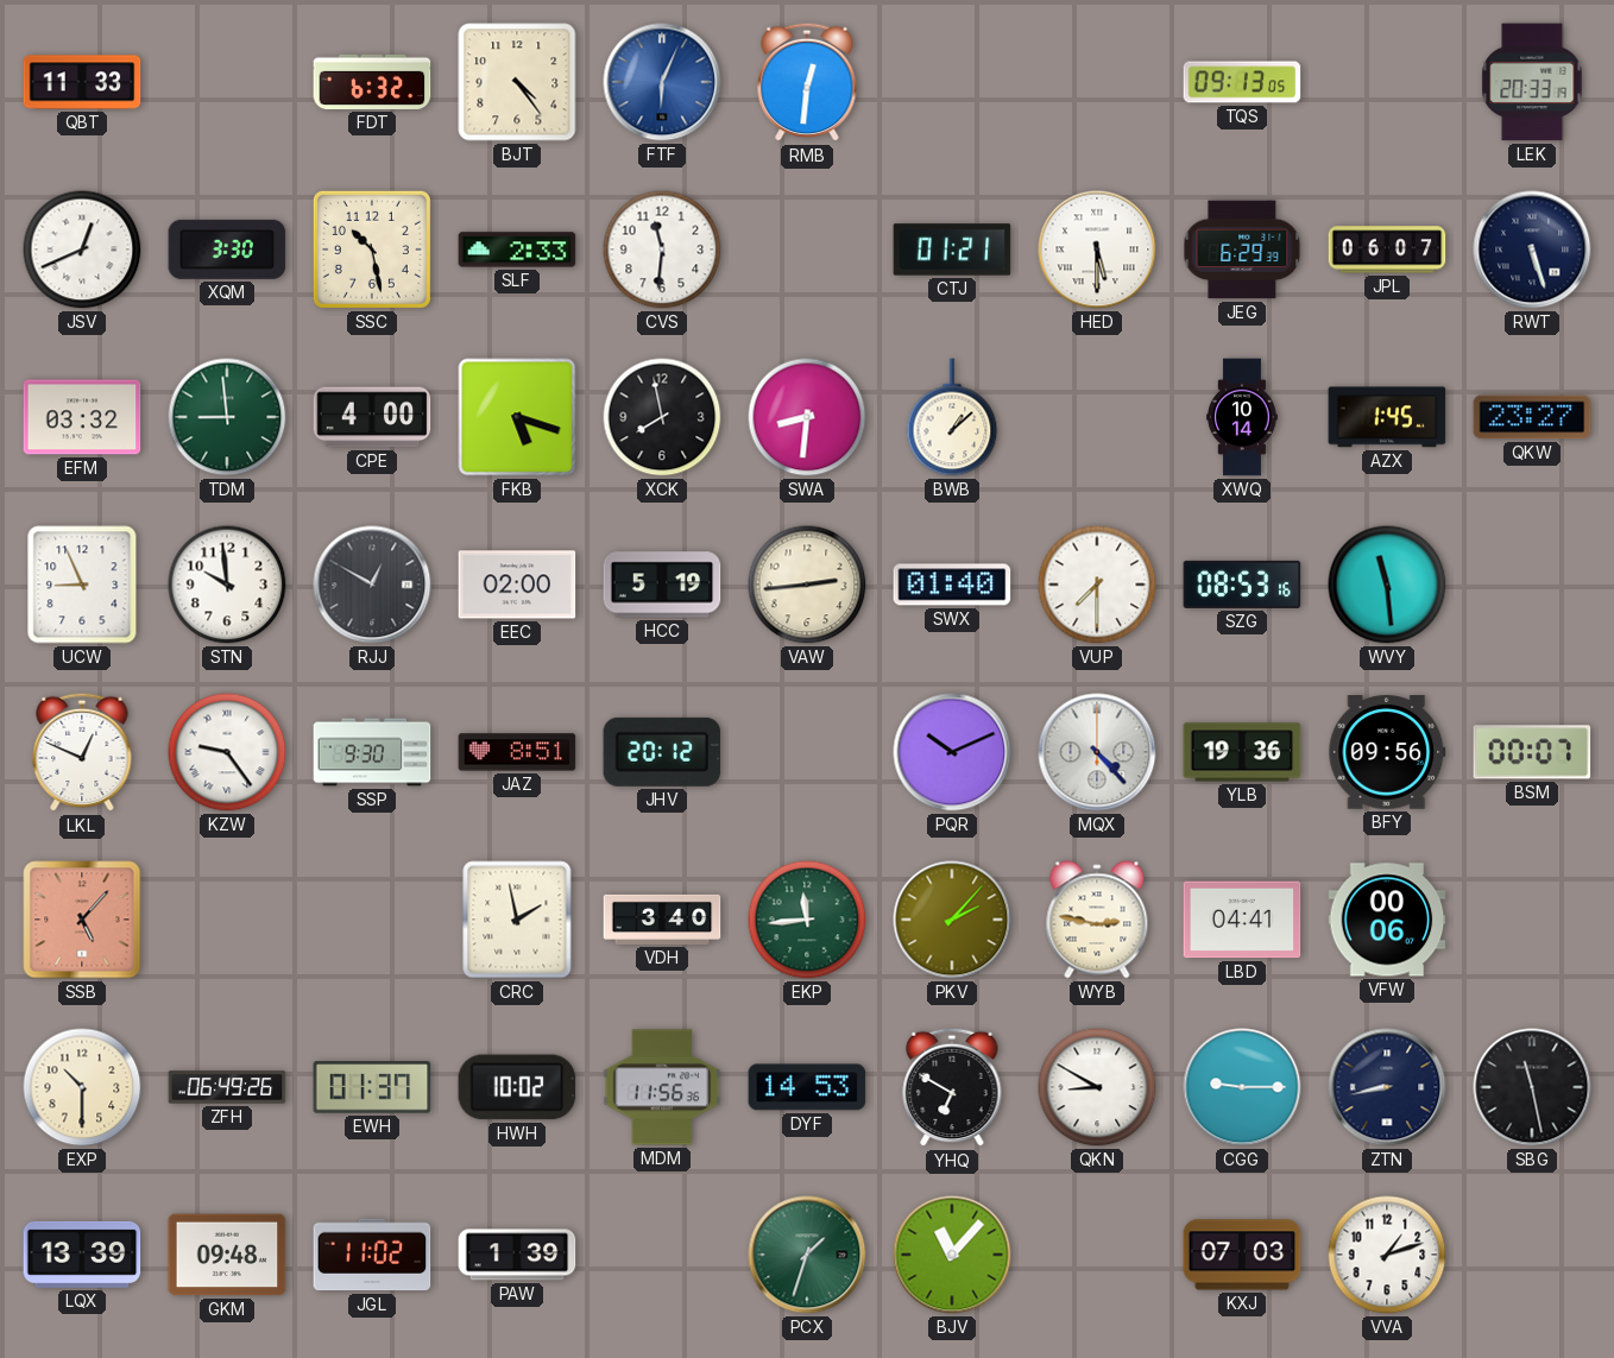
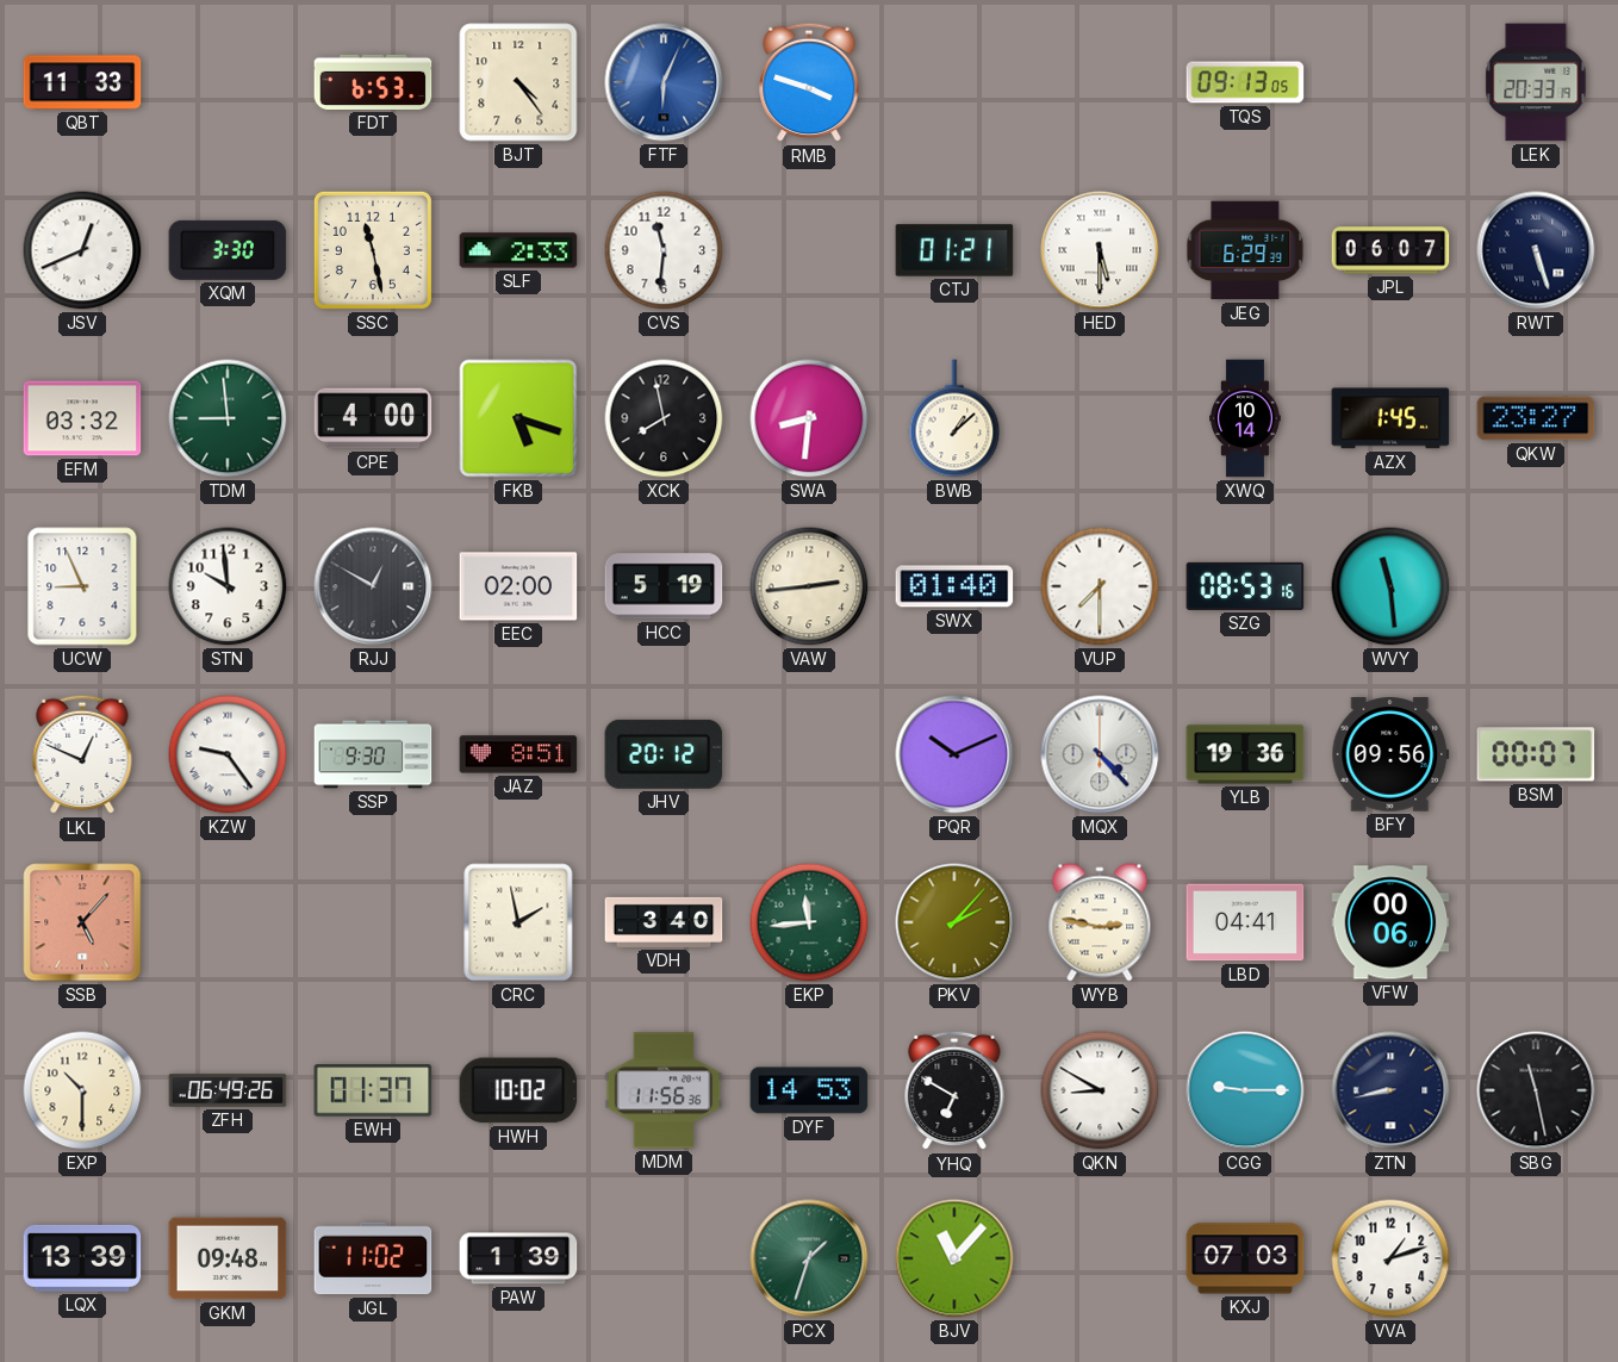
FDT: 6:32 -> 6:53 (373, 82)
RMB: 12:31 -> 3:48 (809, 82)
SSC: 10:28 -> 11:28 (373, 250)
